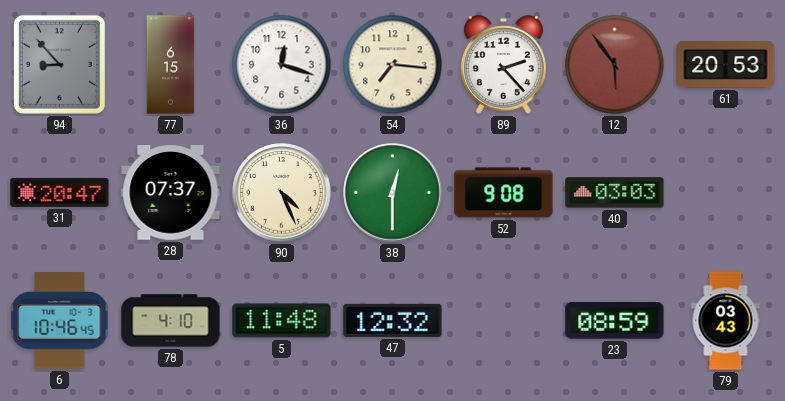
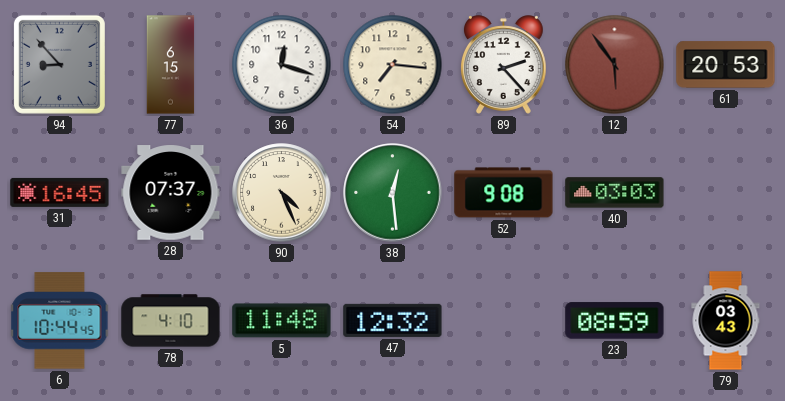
31: 20:47 -> 16:45 (60, 192)
38: 12:30 -> 12:29 (393, 193)
6: 10:46 -> 10:44 (60, 321)
